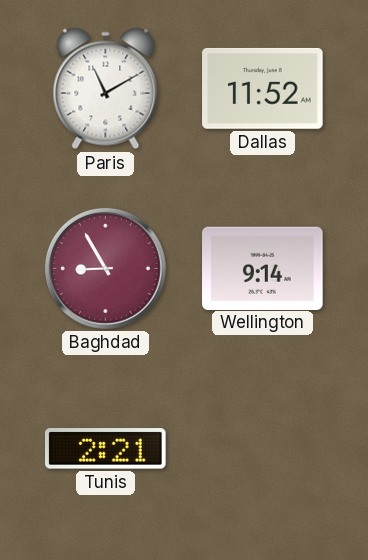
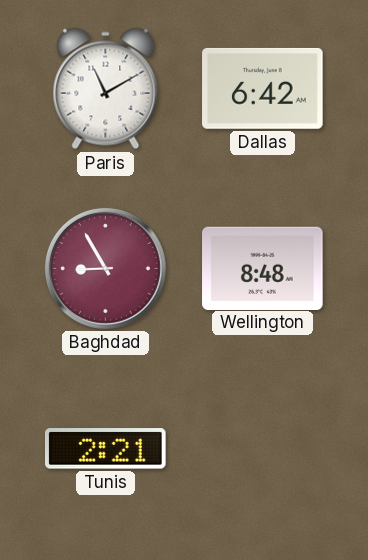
Dallas: 11:52 -> 6:42 (263, 88)
Wellington: 9:14 -> 8:48 (263, 268)
